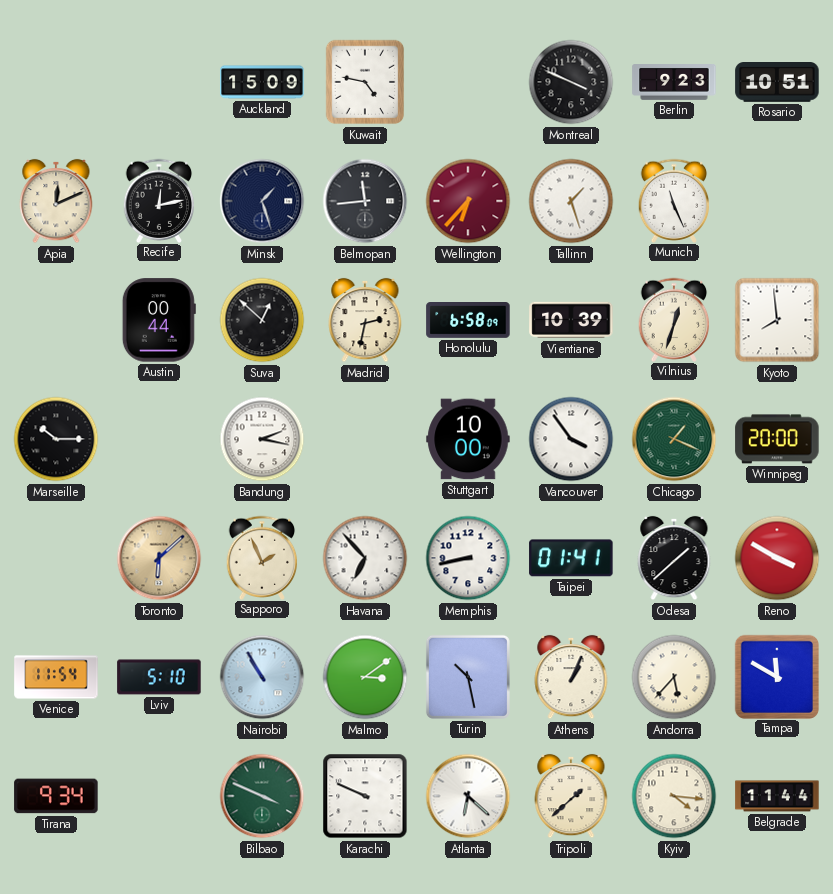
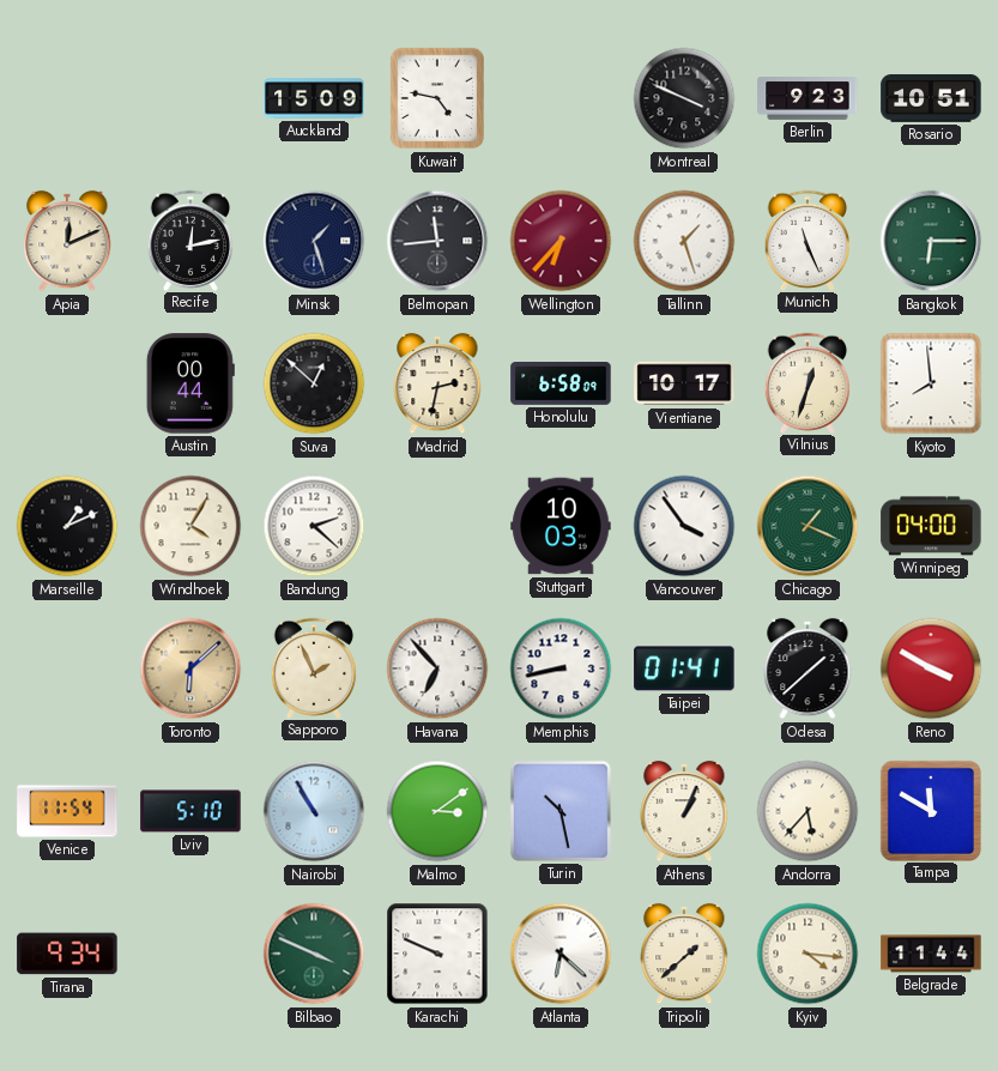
Bangkok: none -> 6:15 (931, 241)
Vientiane: 10:39 -> 10:17 (684, 383)
Marseille: 10:15 -> 1:11 (67, 526)
Windhoek: none -> 4:05 (190, 526)
Bandung: 2:17 -> 2:22 (314, 526)
Stuttgart: 10:00 -> 10:03 (561, 526)
Winnipeg: 20:00 -> 04:00 (931, 526)
